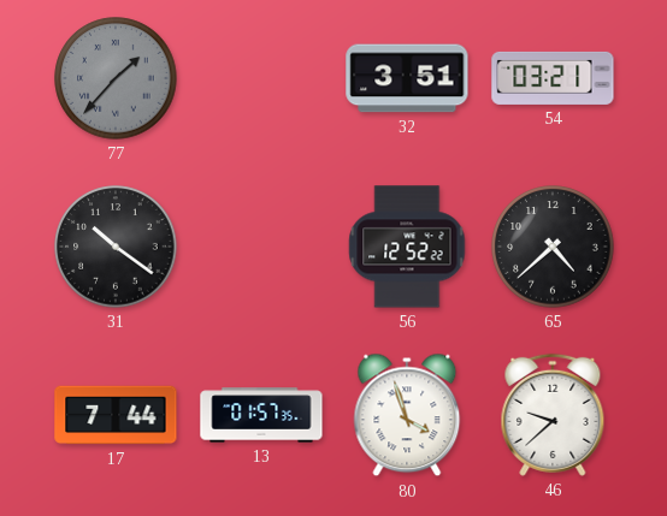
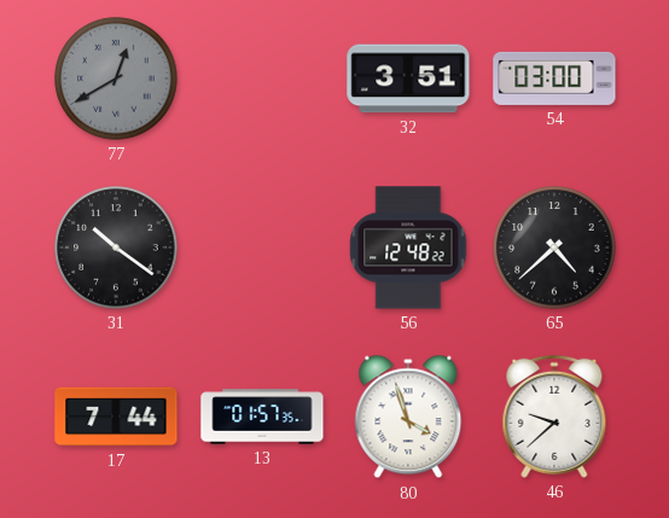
77: 1:37 -> 12:40 (116, 78)
54: 03:21 -> 03:00 (554, 78)
56: 12:52 -> 12:48 (408, 248)
